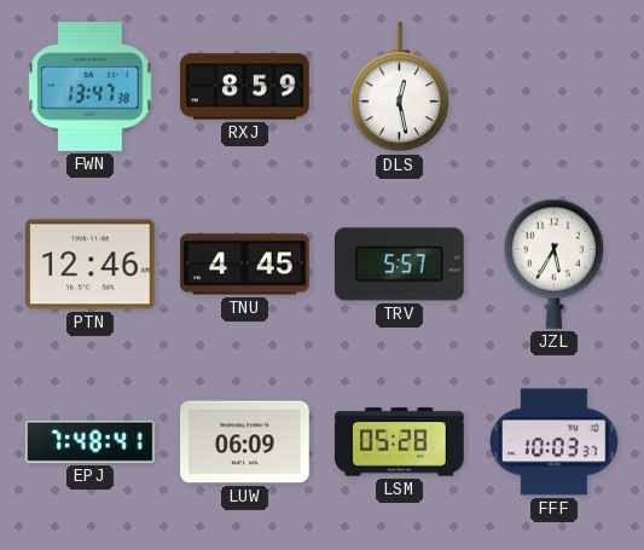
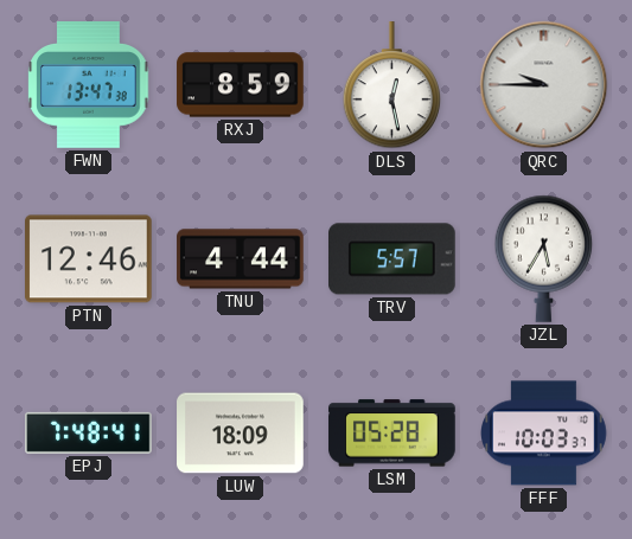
QRC: none -> 9:45 (544, 85)
TNU: 4:45 -> 4:44 (241, 259)
LUW: 06:09 -> 18:09 (241, 434)
